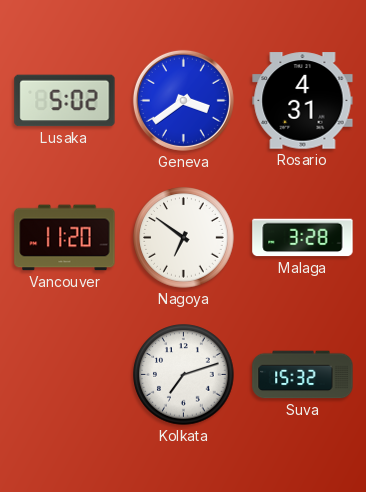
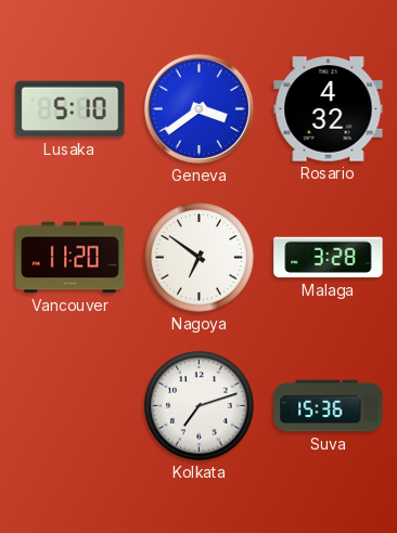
Lusaka: 5:02 -> 5:10 (71, 109)
Rosario: 4:31 -> 4:32 (329, 109)
Suva: 15:32 -> 15:36 (329, 406)
